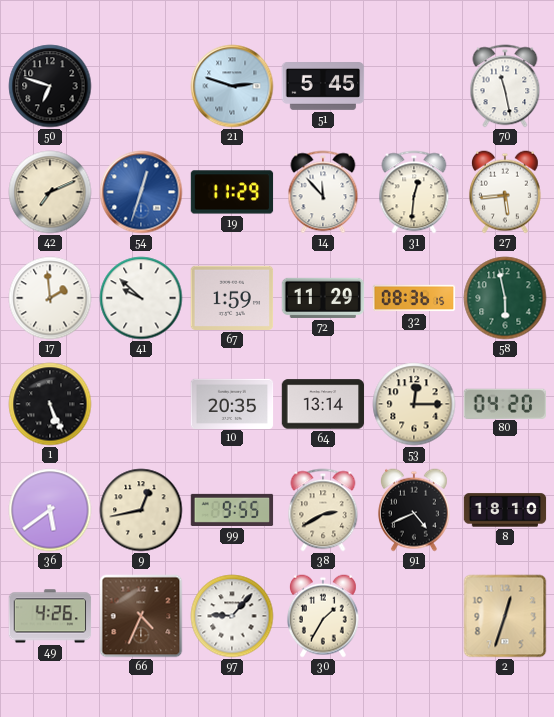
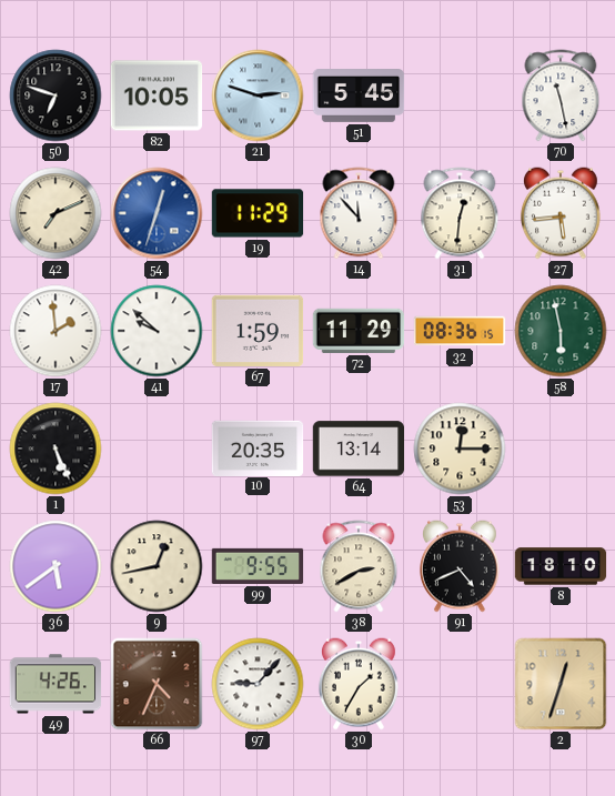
82: none -> 10:05 (157, 95)
80: 04:20 -> none (504, 403)
